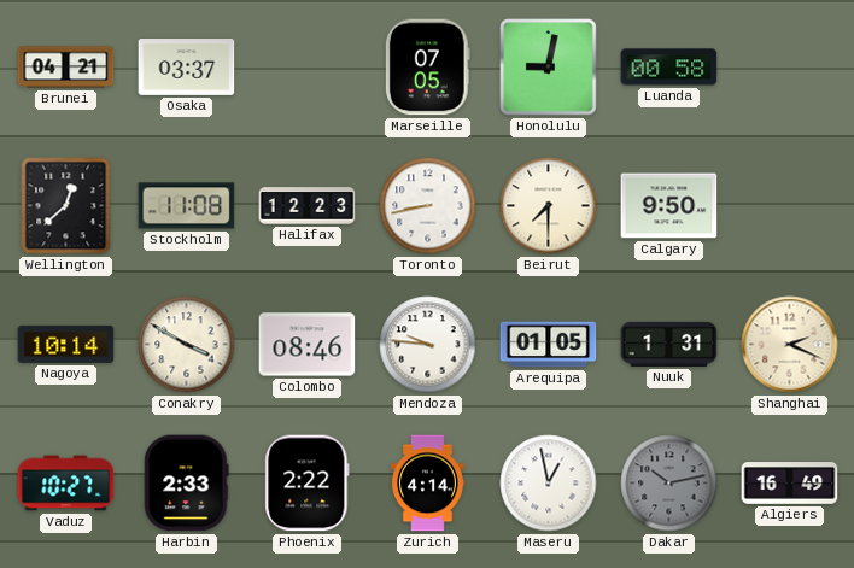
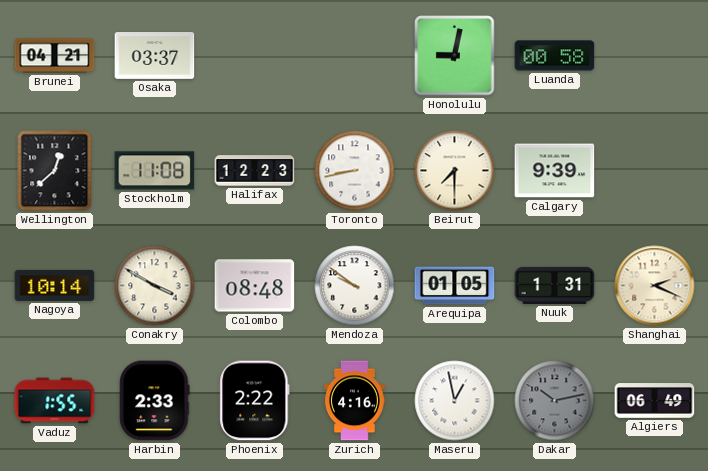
Marseille: 07:05 -> none (427, 68)
Calgary: 9:50 -> 9:39 (555, 171)
Colombo: 08:46 -> 08:48 (255, 286)
Mendoza: 9:46 -> 9:51 (355, 286)
Vaduz: 10:27 -> 1:55 (55, 401)
Zurich: 4:14 -> 4:16 (355, 401)
Algiers: 16:49 -> 06:49 (655, 401)
